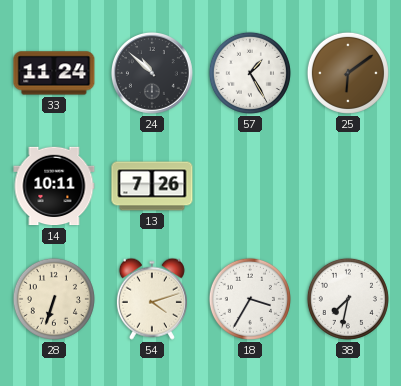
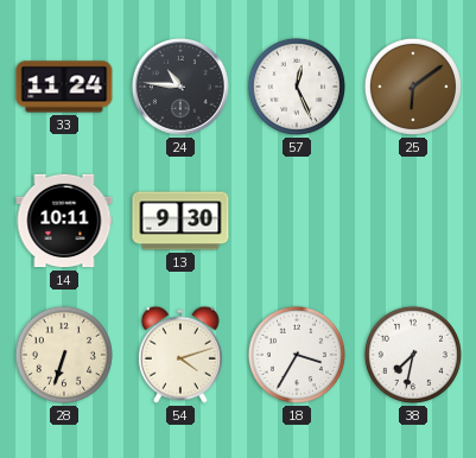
24: 10:52 -> 10:46 (180, 87)
57: 1:25 -> 12:26 (297, 87)
13: 7:26 -> 9:30 (180, 221)
